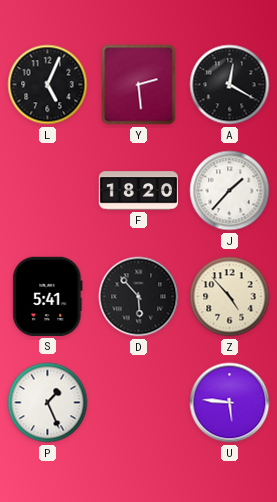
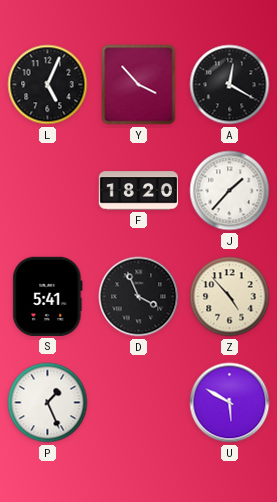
Y: 2:29 -> 3:53 (139, 85)
D: 5:53 -> 3:56 (139, 297)
U: 5:46 -> 5:50 (230, 403)
